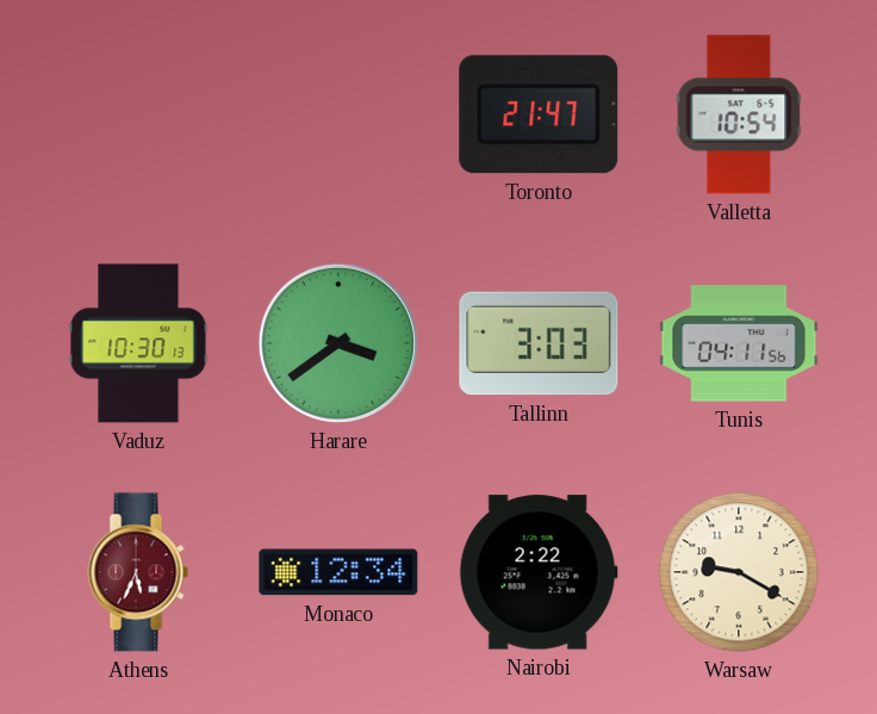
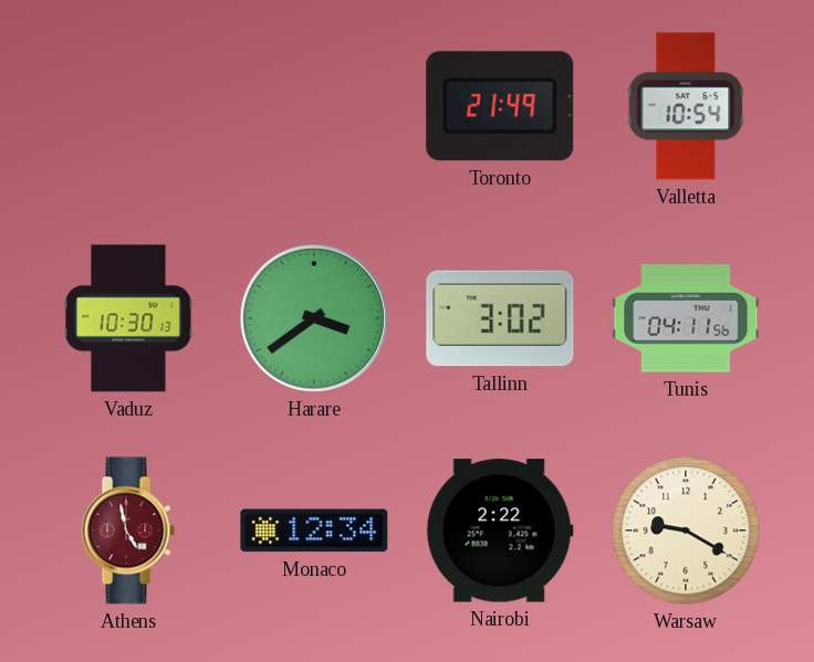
Toronto: 21:47 -> 21:49 (500, 106)
Tallinn: 3:03 -> 3:02 (500, 318)
Athens: 5:34 -> 4:58 (128, 530)
